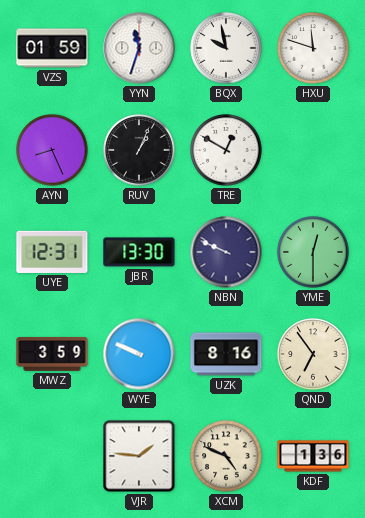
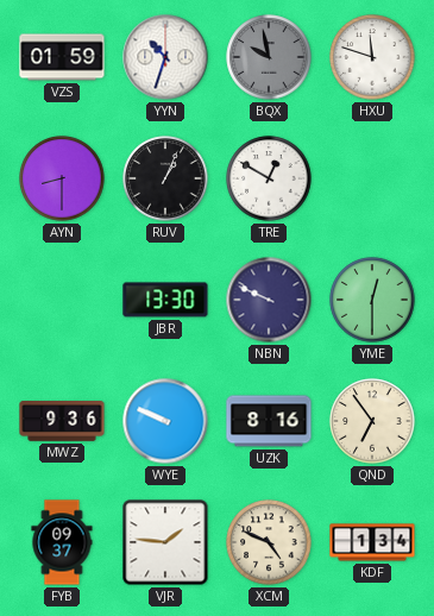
YYN: 11:33 -> 10:33 (165, 57)
BQX dial: white -> grey (269, 57)
AYN: 8:26 -> 8:30 (62, 178)
UYE: 12:31 -> none (52, 252)
MWZ: 3:59 -> 9:36 (62, 421)
FYB: none -> 09:37 (62, 542)
KDF: 1:36 -> 1:34 (372, 542)
